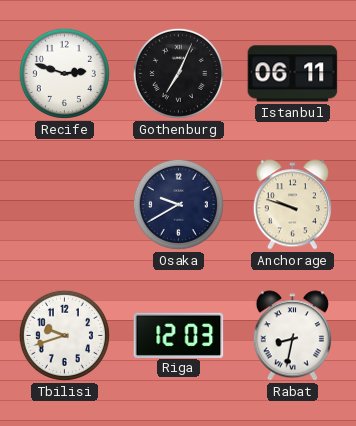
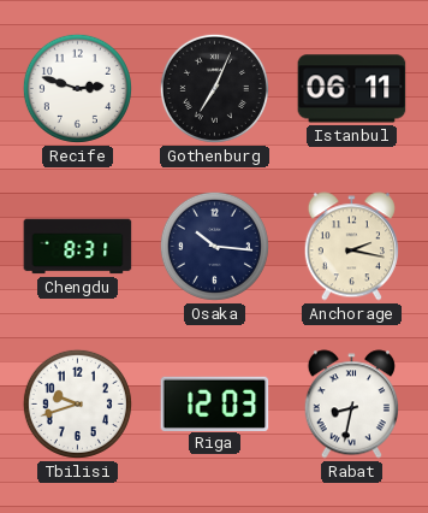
Chengdu: none -> 8:31 (78, 247)
Osaka: 9:40 -> 10:16 (214, 246)
Anchorage: 9:48 -> 2:17 (351, 247)
